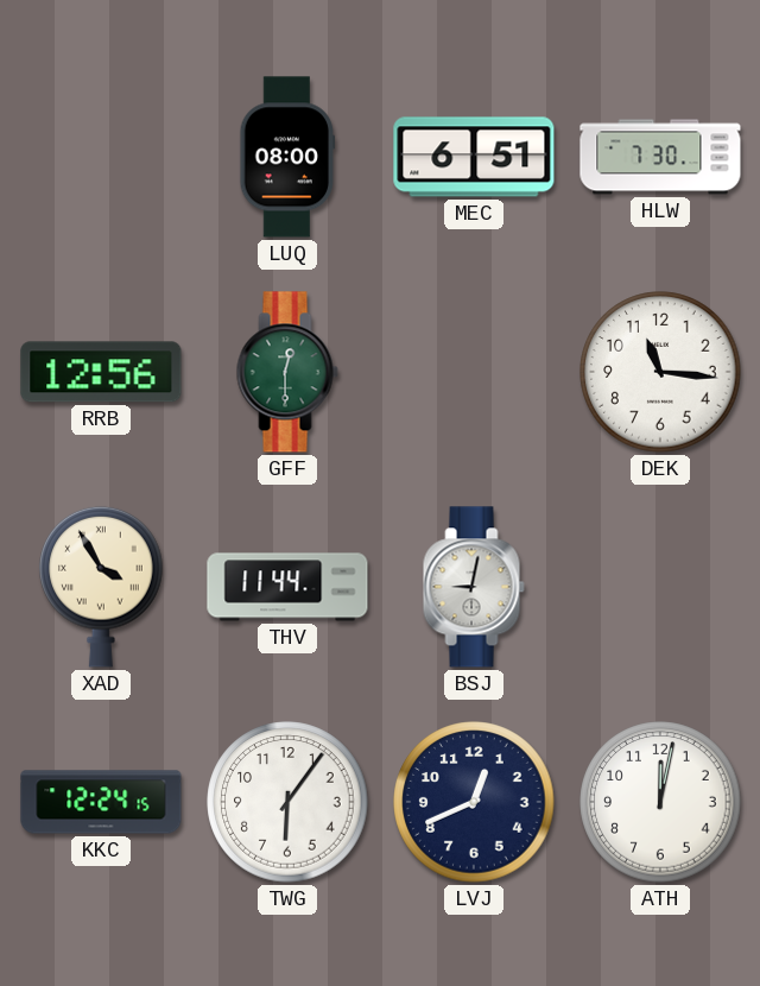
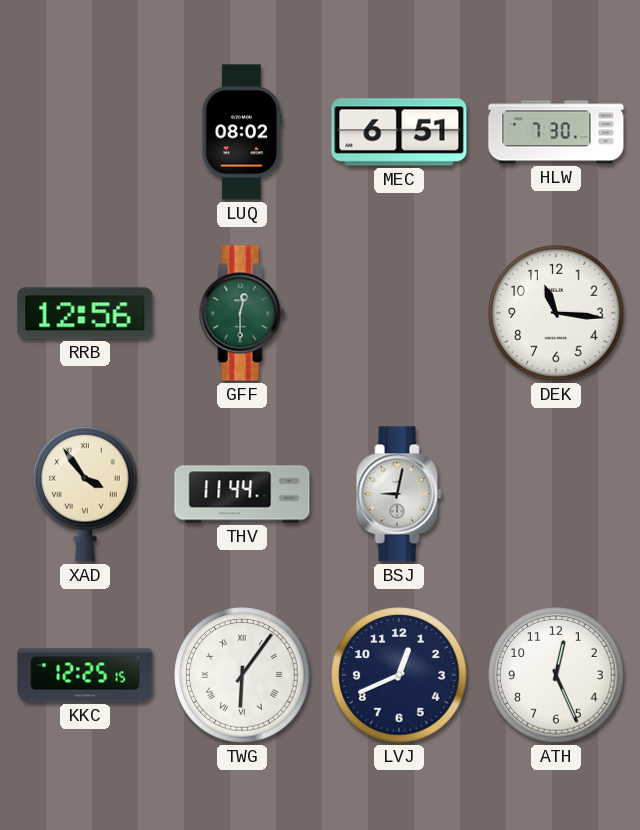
LUQ: 08:00 -> 08:02 (242, 132)
XAD: 3:55 -> 3:54 (85, 494)
KKC: 12:24 -> 12:25 (85, 675)
TWG numerals: Arabic -> Roman (242, 675)
ATH: 12:02 -> 12:26 (556, 675)
